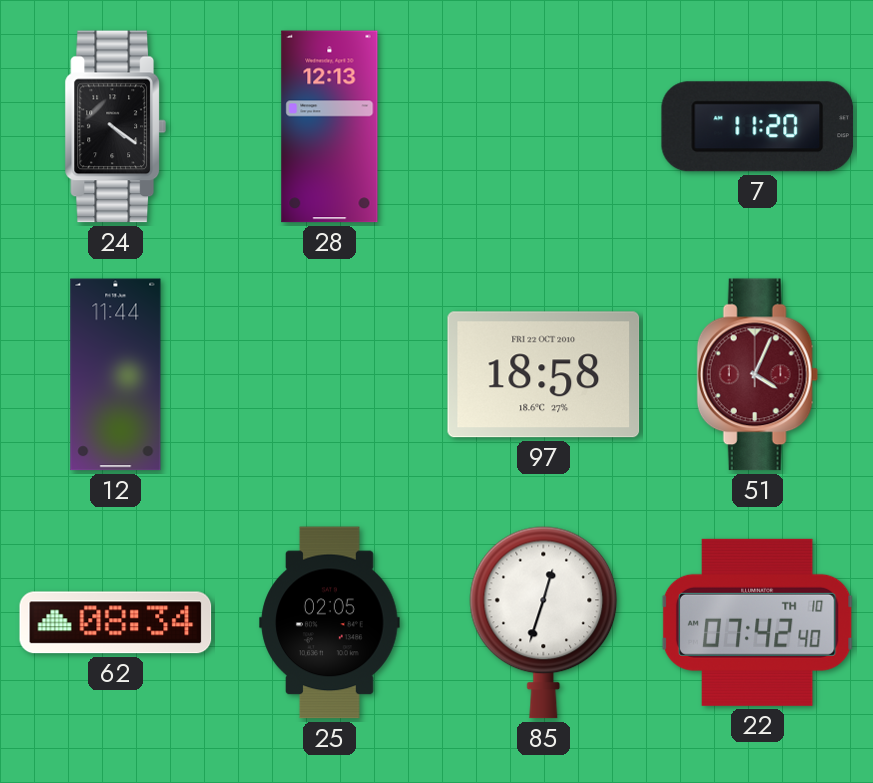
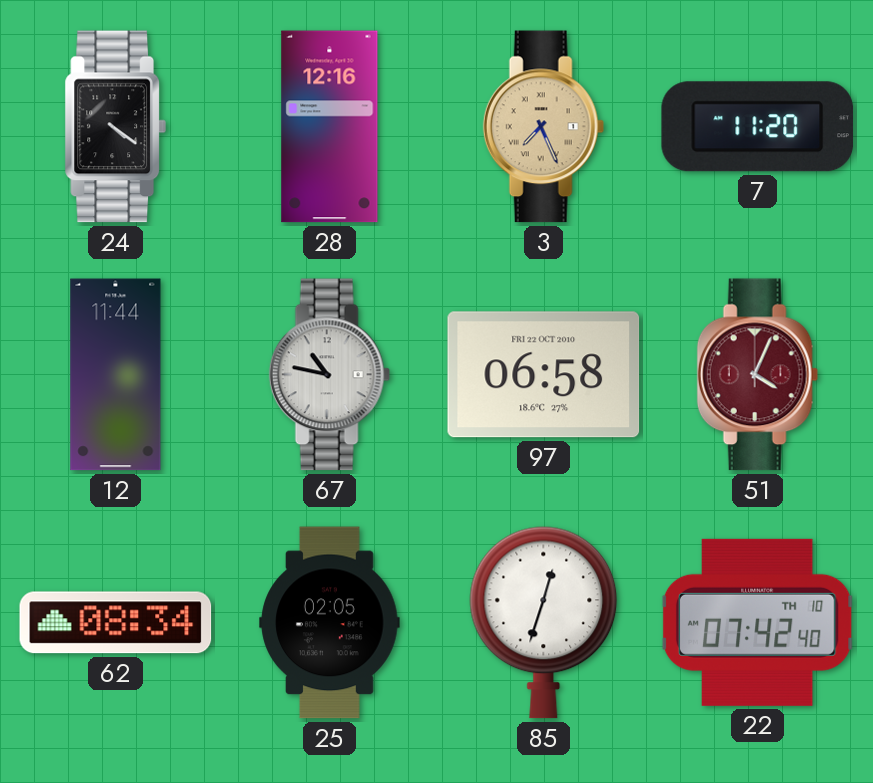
28: 12:13 -> 12:16 (330, 127)
3: none -> 7:26 (543, 127)
67: none -> 10:47 (329, 375)
97: 18:58 -> 06:58 (544, 375)
